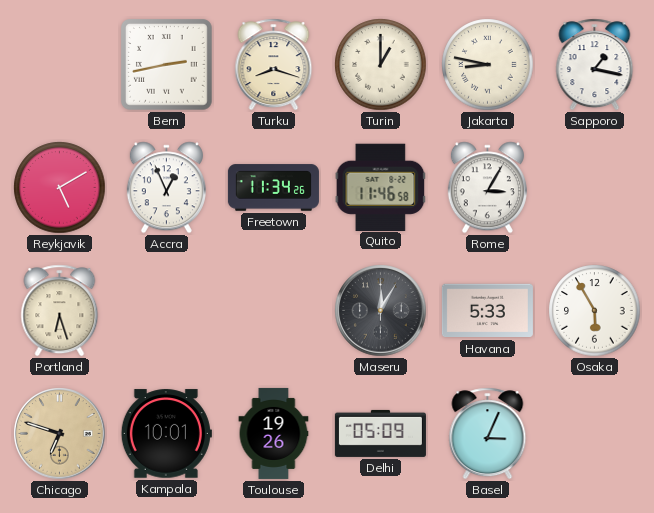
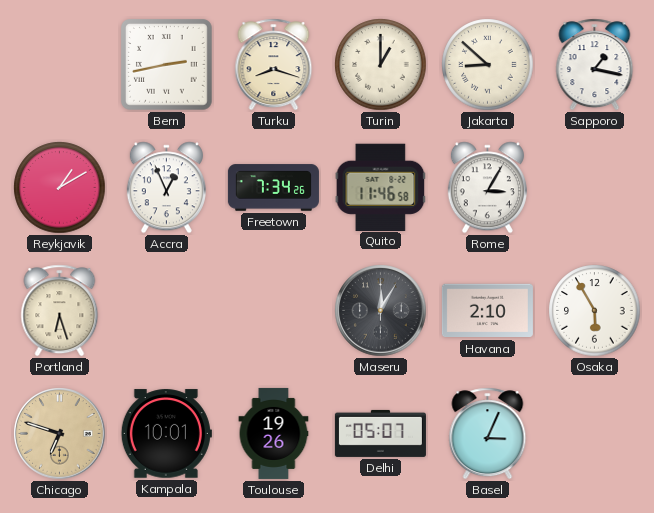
Jakarta: 8:47 -> 8:52 (488, 65)
Reykjavik: 5:10 -> 1:10 (60, 188)
Freetown: 11:34 -> 7:34 (273, 188)
Havana: 5:33 -> 2:10 (487, 311)
Delhi: 05:09 -> 05:07 (380, 433)
